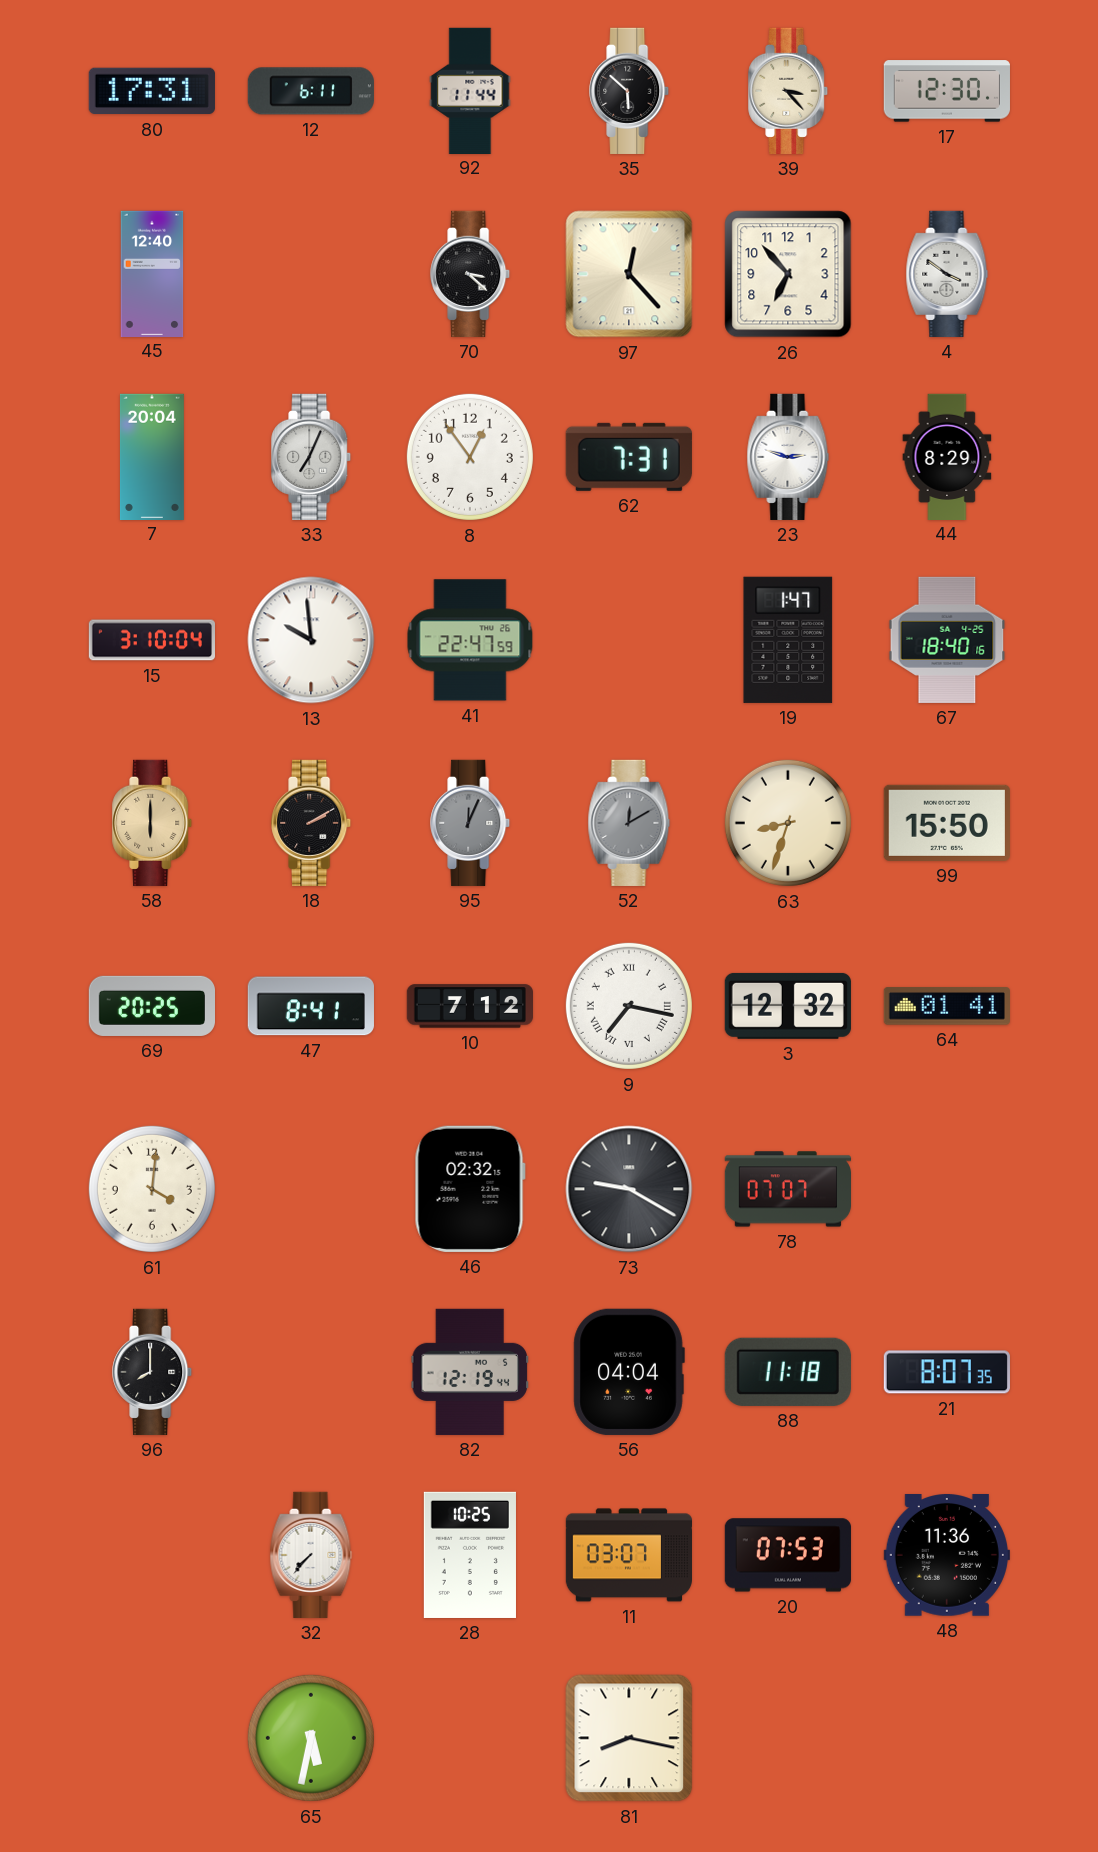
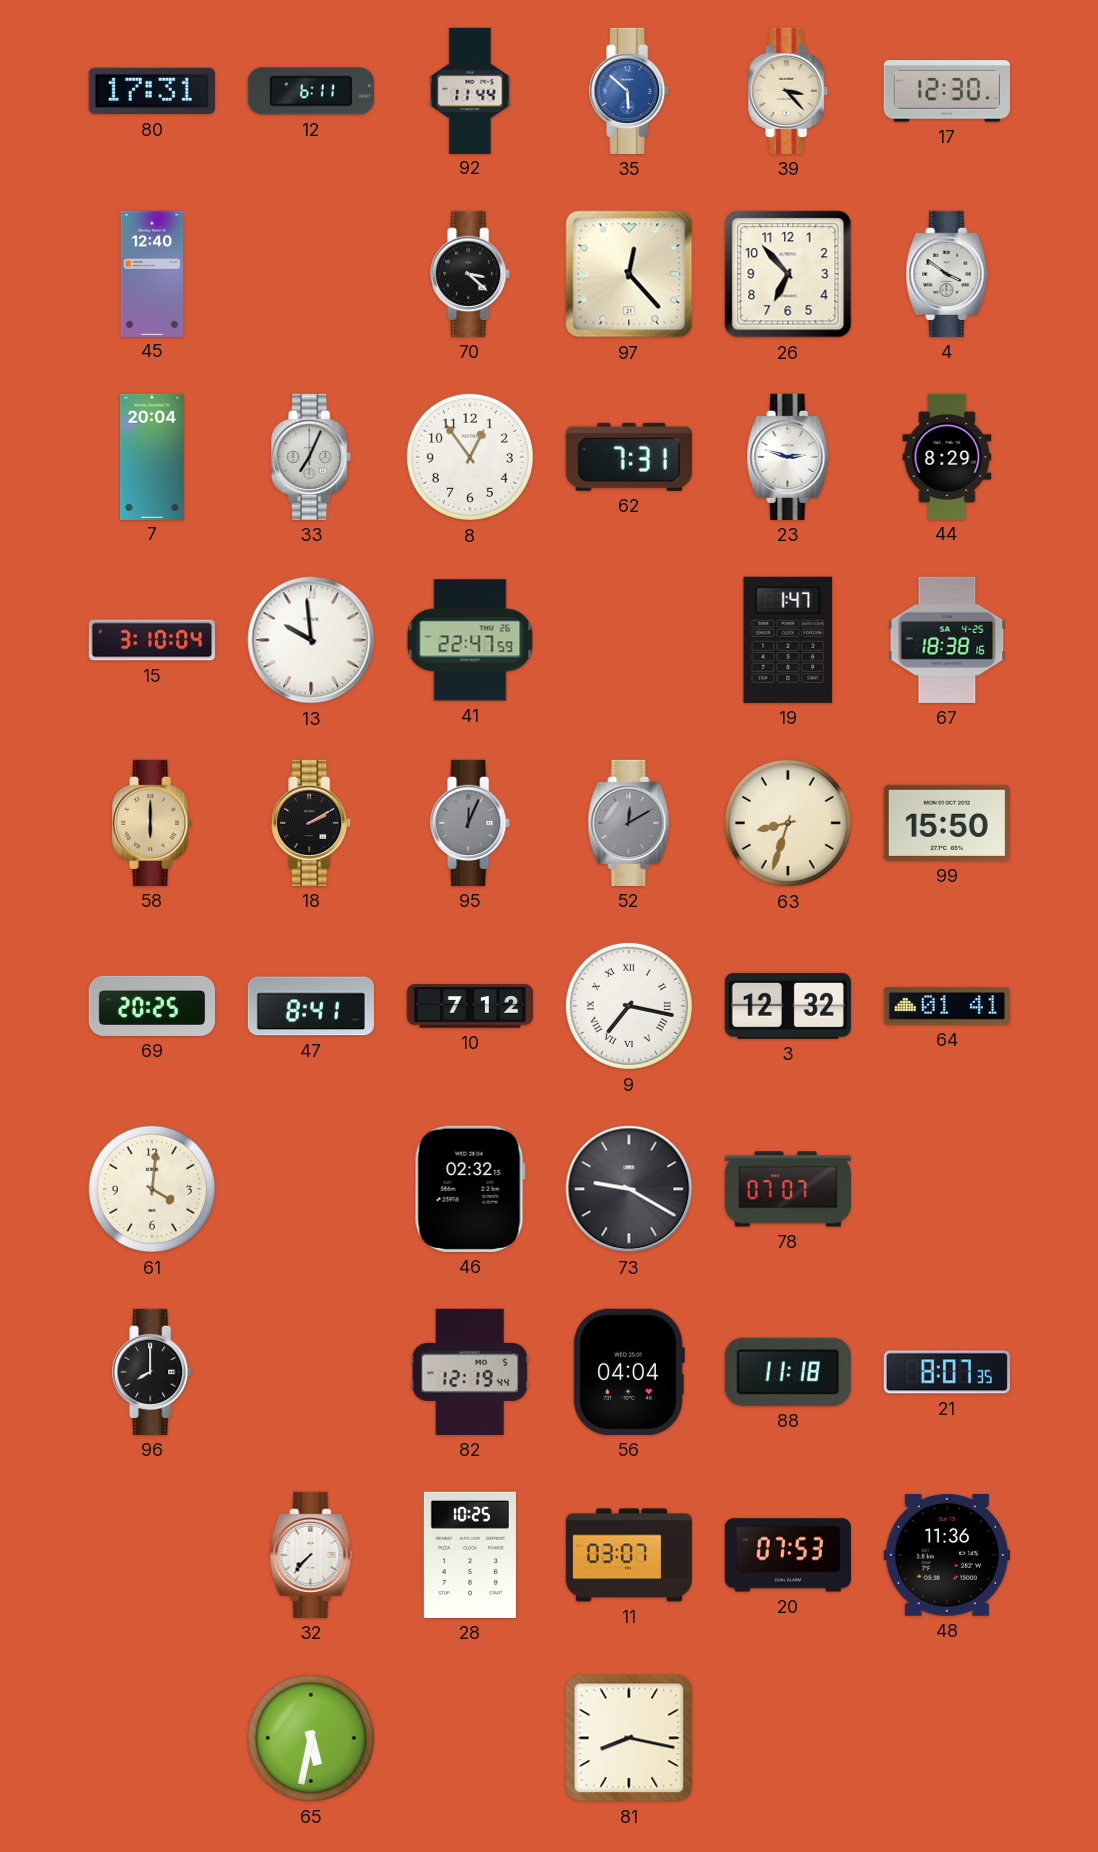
35 dial: black -> blue (630, 91)
67: 18:40 -> 18:38 (947, 640)
